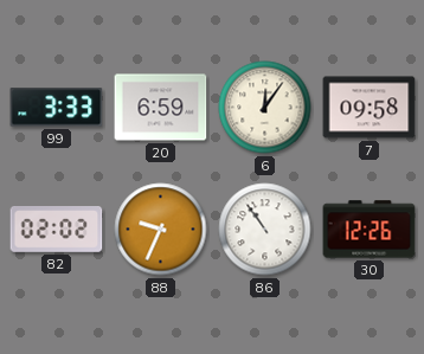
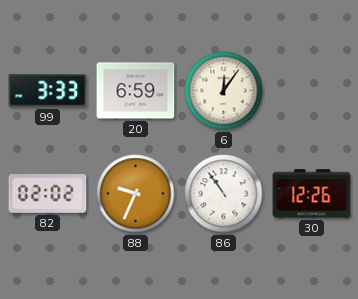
7: 09:58 -> none (370, 108)
